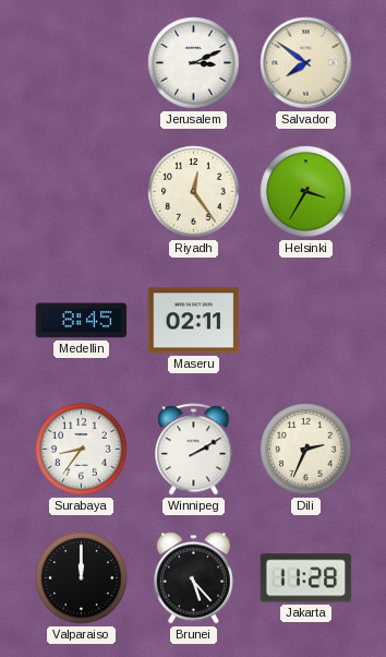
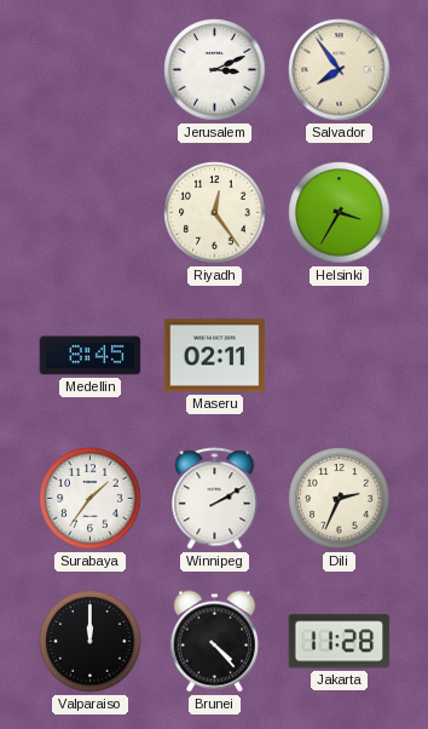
Salvador: 7:51 -> 7:54 (340, 70)
Surabaya: 8:36 -> 1:36 (91, 499)
Brunei: 5:23 -> 4:23 (214, 642)
